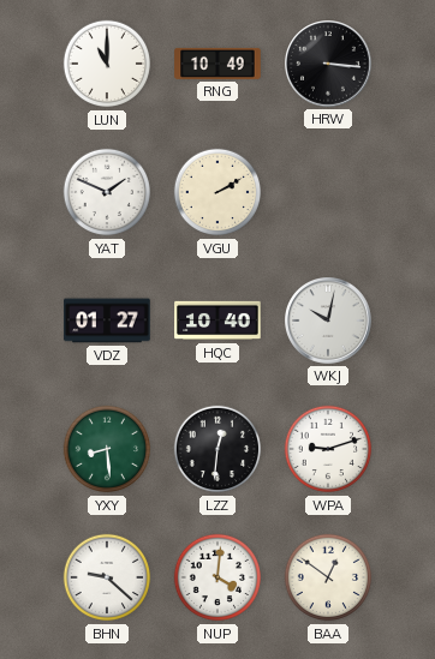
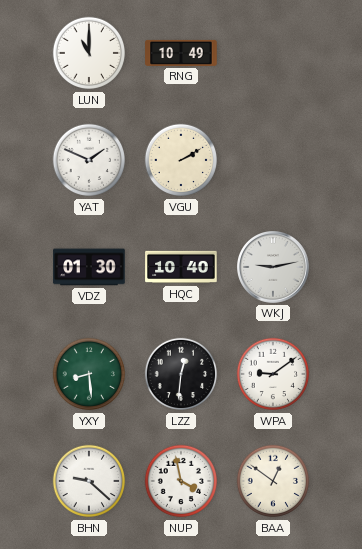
HRW: 3:16 -> none (329, 65)
VDZ: 01:27 -> 01:30 (89, 267)
WKJ: 10:02 -> 9:13 (274, 268)
WPA: 9:12 -> 9:09 (273, 374)
NUP: 4:01 -> 3:58 (181, 481)
